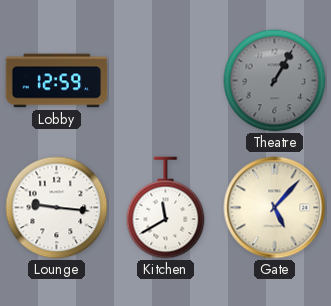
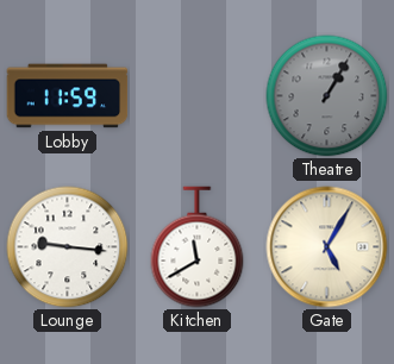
Lobby: 12:59 -> 11:59 (68, 96)
Gate: 5:07 -> 5:05 (327, 247)
